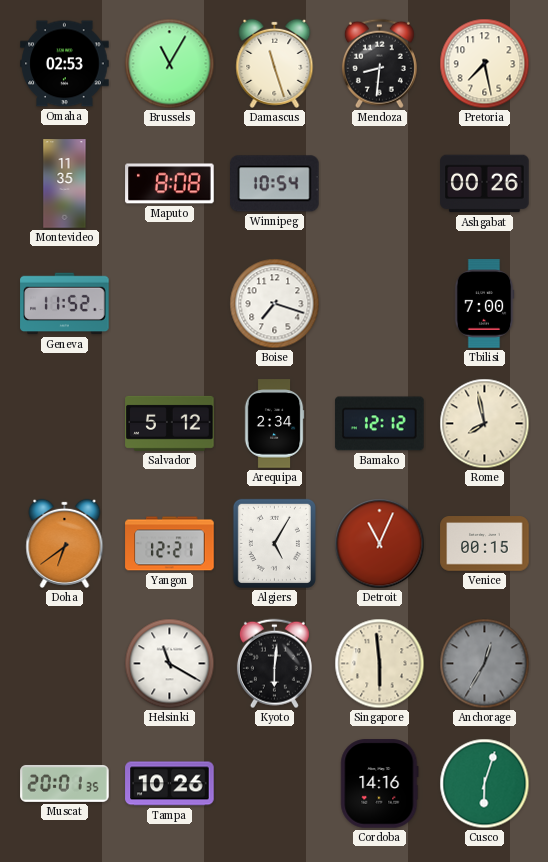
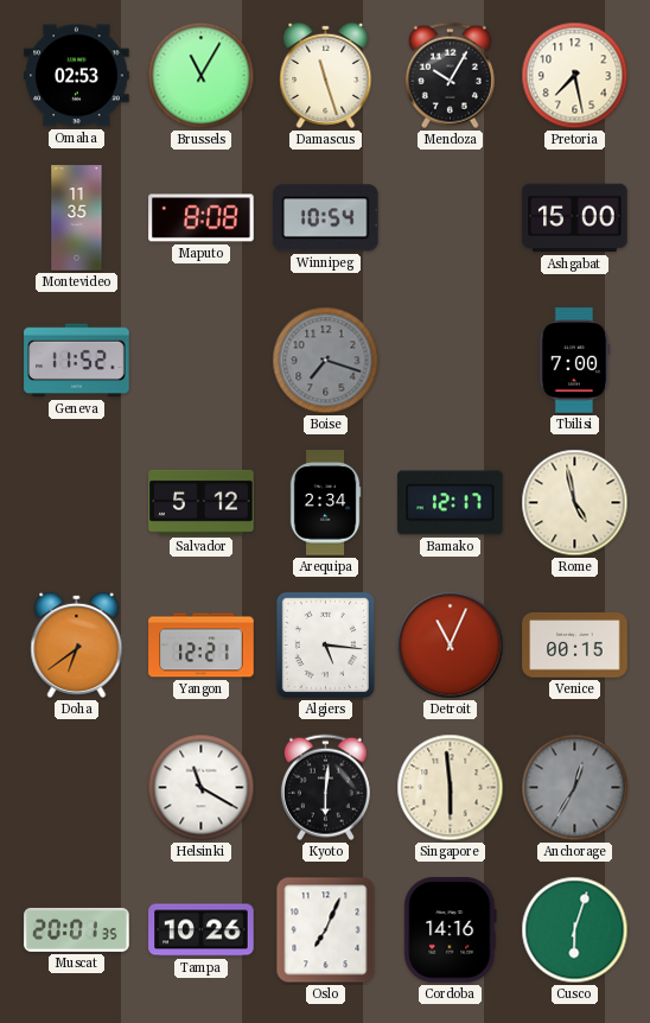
Mendoza: 8:31 -> 10:05 (450, 76)
Ashgabat: 00:26 -> 15:00 (575, 218)
Boise dial: white -> grey (326, 361)
Bamako: 12:12 -> 12:17 (451, 503)
Rome: 7:58 -> 4:58 (575, 503)
Algiers: 5:05 -> 5:16 (325, 644)
Oslo: none -> 7:04 (326, 930)
